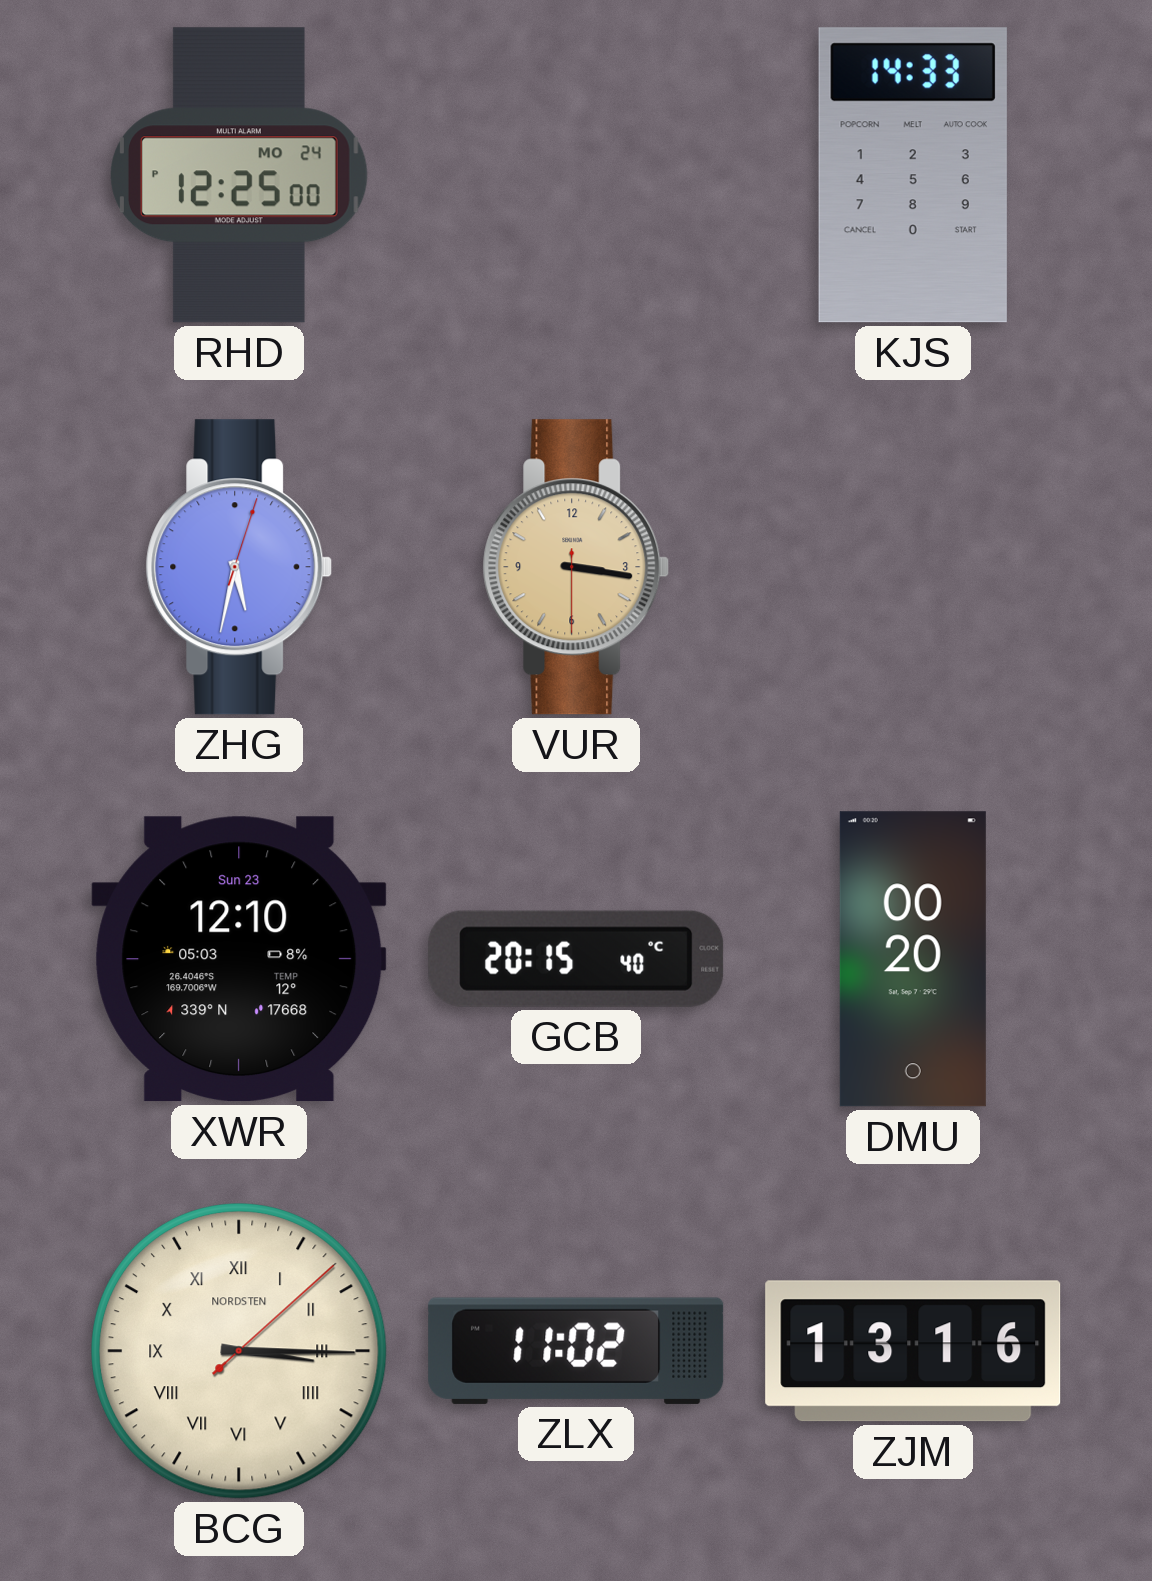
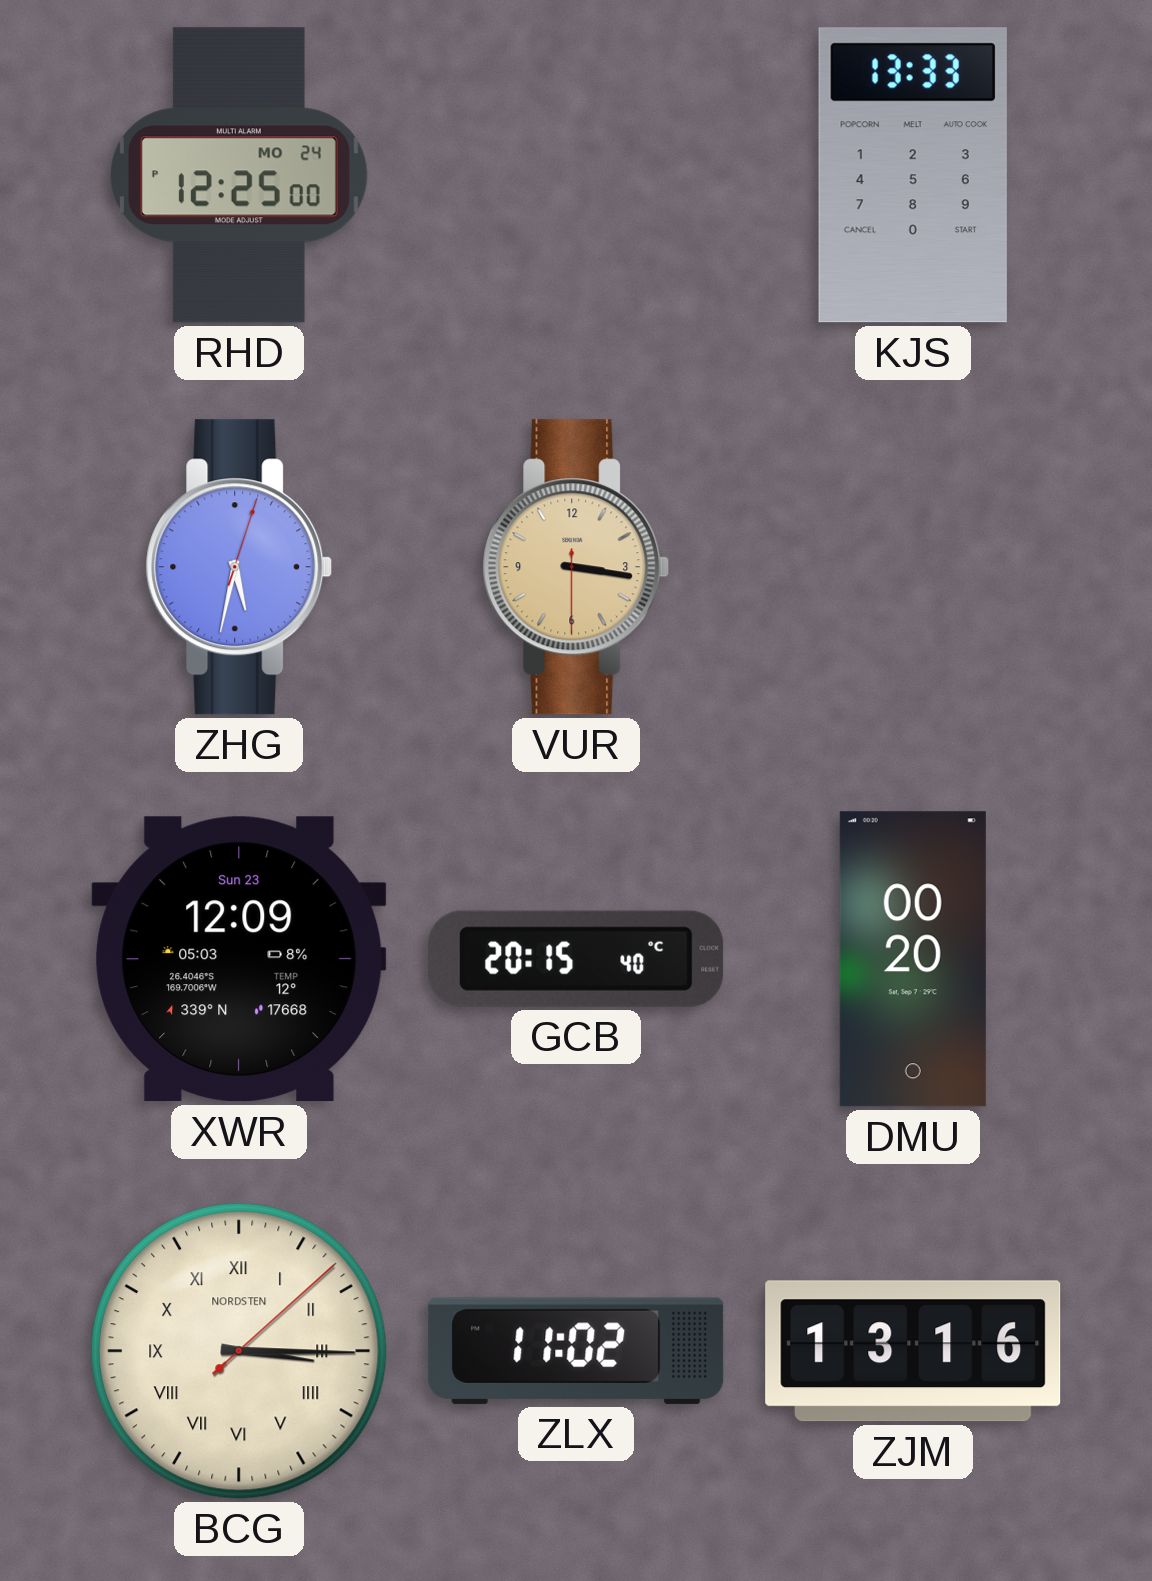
KJS: 14:33 -> 13:33 (913, 175)
XWR: 12:10 -> 12:09 (239, 959)
